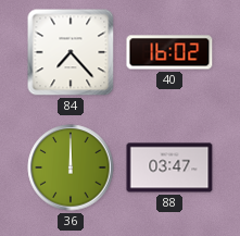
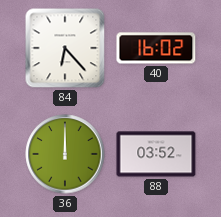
84: 7:23 -> 6:23 (65, 48)
88: 03:47 -> 03:52 (156, 154)
